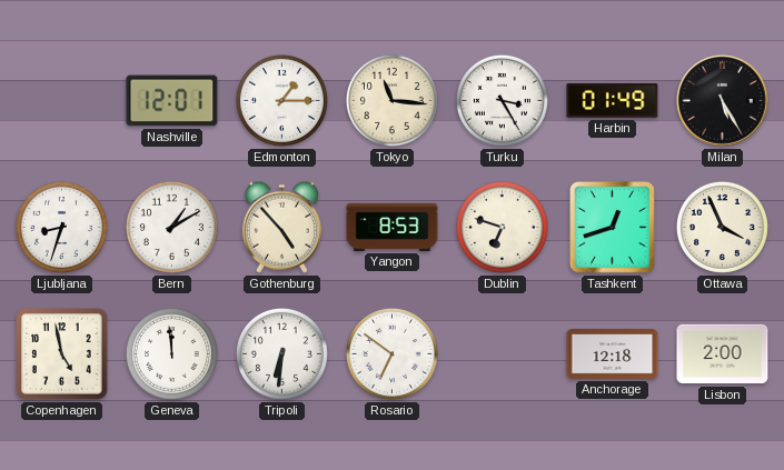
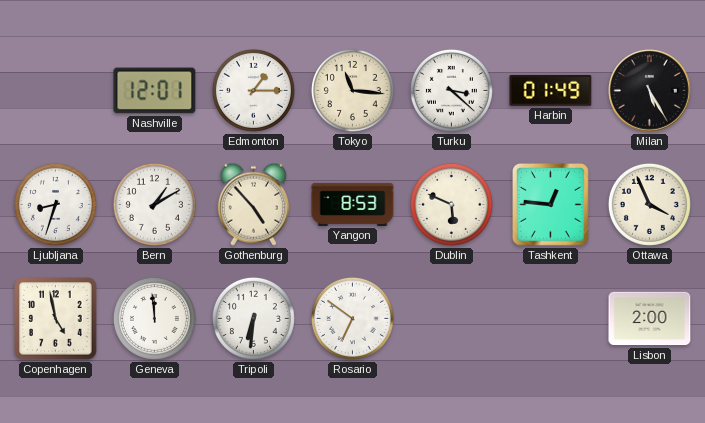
Turku: 3:25 -> 3:22 (451, 90)
Dublin: 6:48 -> 5:49 (451, 204)
Tashkent: 12:42 -> 12:46 (551, 205)
Anchorage: 12:18 -> none (613, 354)
